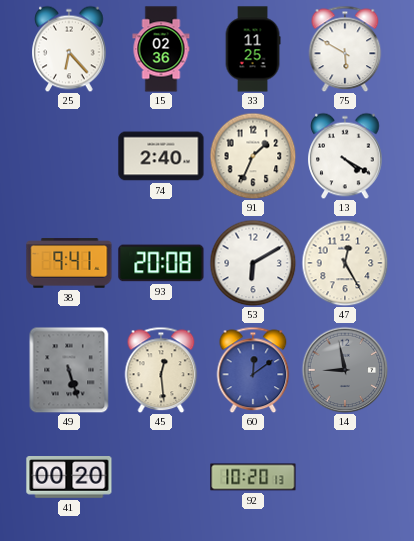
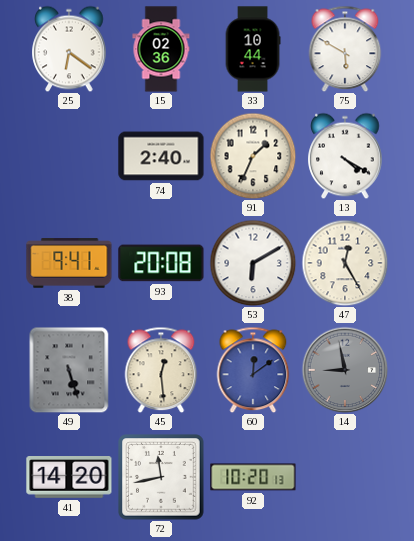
25: 6:23 -> 6:21 (69, 49)
33: 11:25 -> 10:44 (253, 49)
41: 00:20 -> 14:20 (69, 478)
72: none -> 11:43 (161, 477)
